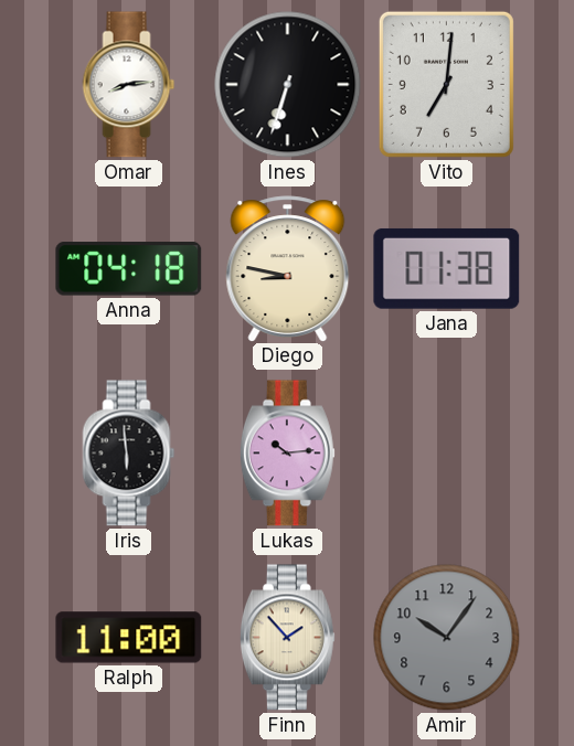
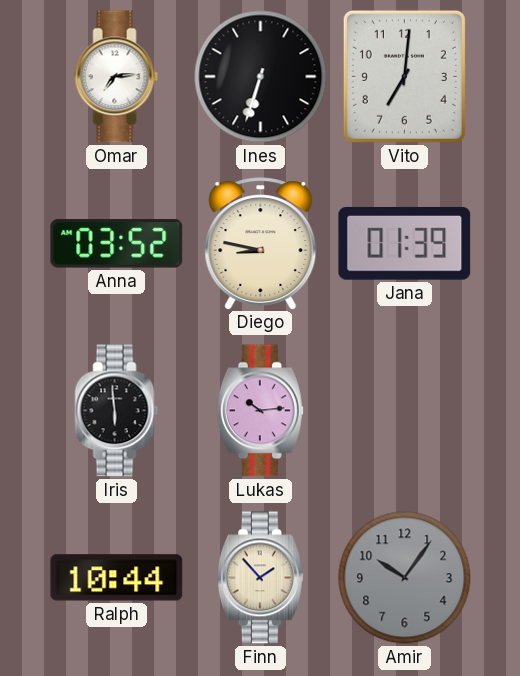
Omar: 8:14 -> 7:14 (117, 77)
Anna: 04:18 -> 03:52 (117, 244)
Jana: 01:38 -> 01:39 (405, 243)
Ralph: 11:00 -> 10:44 (117, 578)
